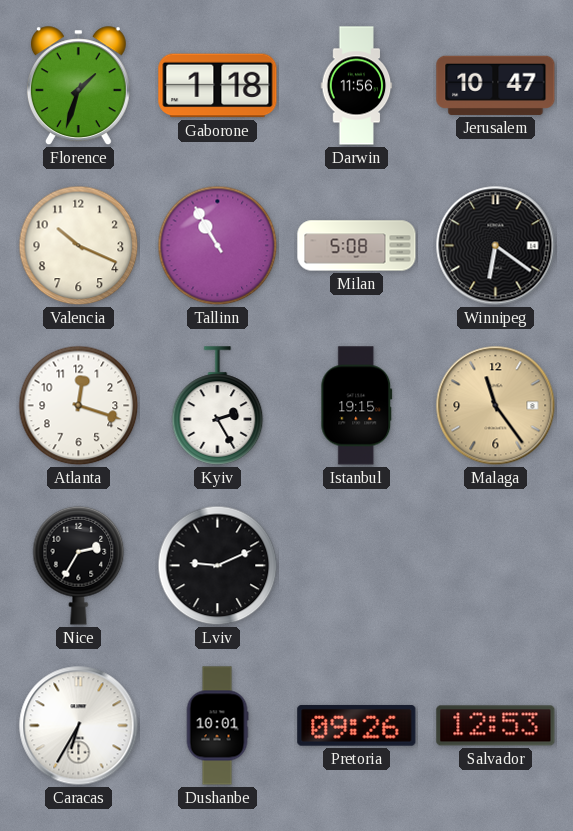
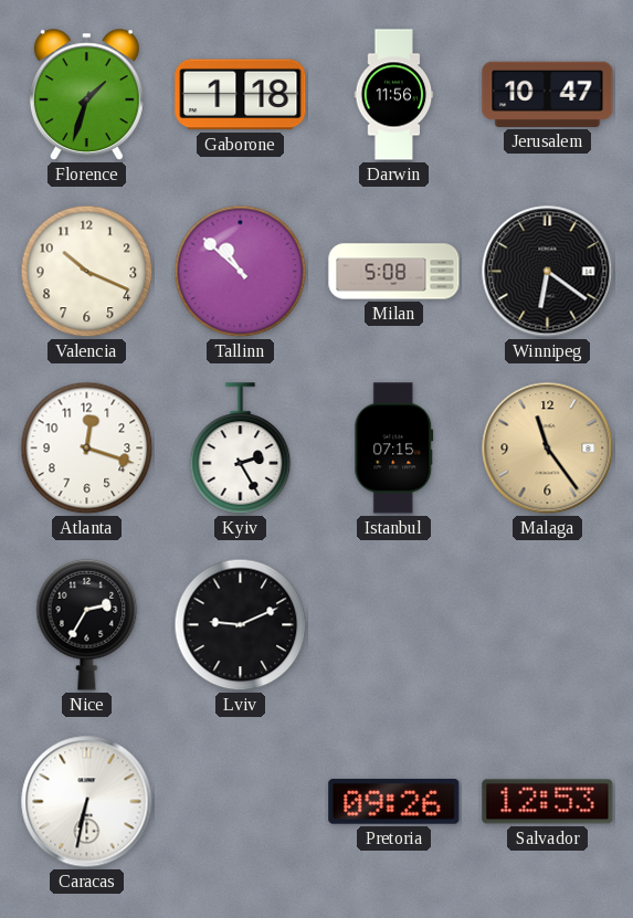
Tallinn: 10:55 -> 10:52 (241, 272)
Istanbul: 19:15 -> 07:15 (394, 449)
Caracas: 6:35 -> 6:32 (87, 802)
Dushanbe: 10:01 -> none (217, 726)
